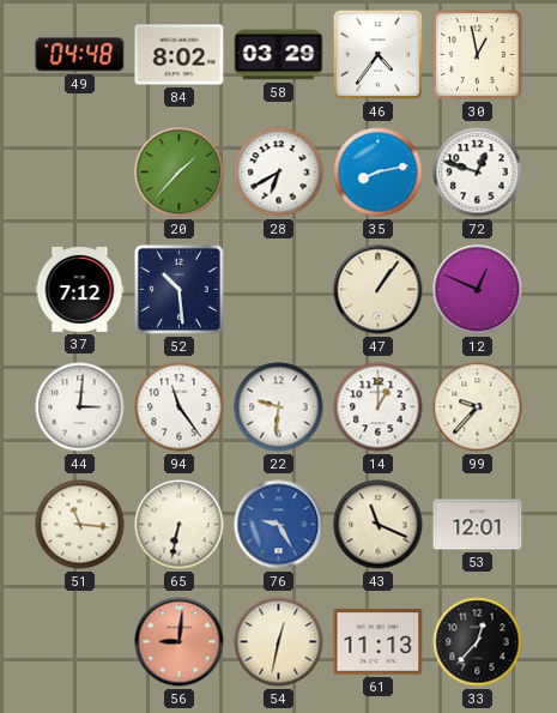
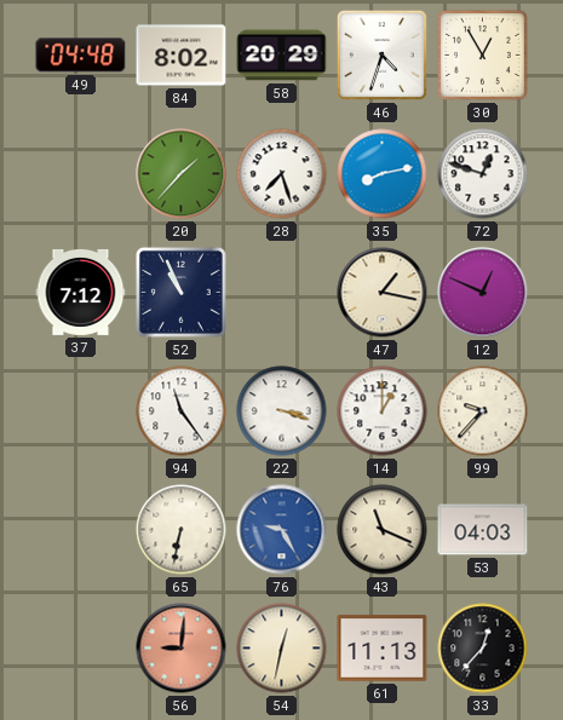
58: 03:29 -> 20:29 (282, 56)
46: 4:36 -> 4:33 (381, 54)
30: 12:58 -> 12:55 (482, 54)
28: 6:40 -> 7:27 (282, 174)
52: 10:29 -> 10:56 (180, 292)
47: 1:06 -> 1:17 (383, 293)
44: 3:01 -> none (80, 407)
22: 9:31 -> 3:18 (282, 411)
51: 11:16 -> none (80, 525)
53: 12:01 -> 04:03 (483, 530)
